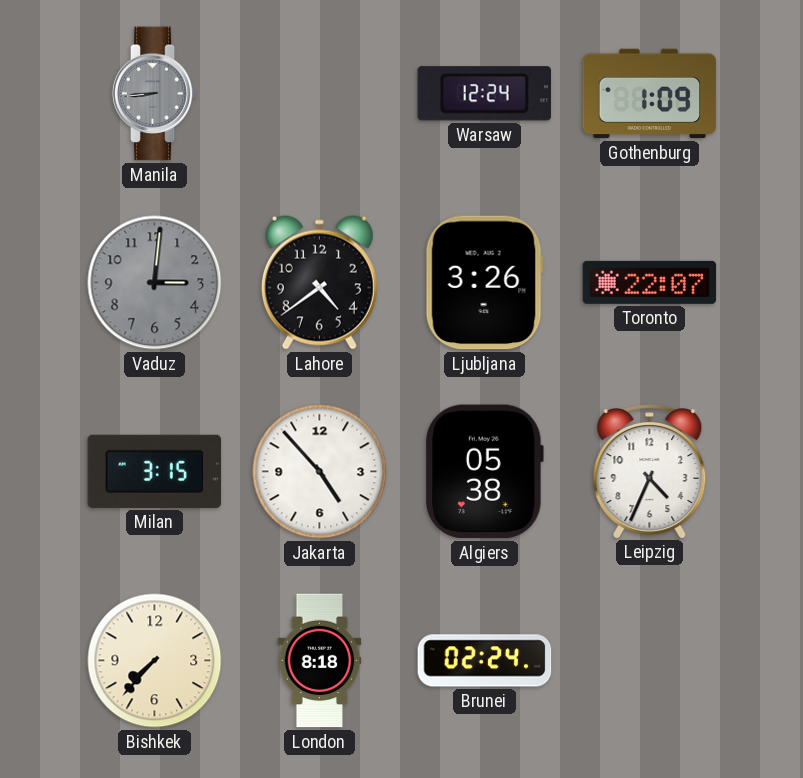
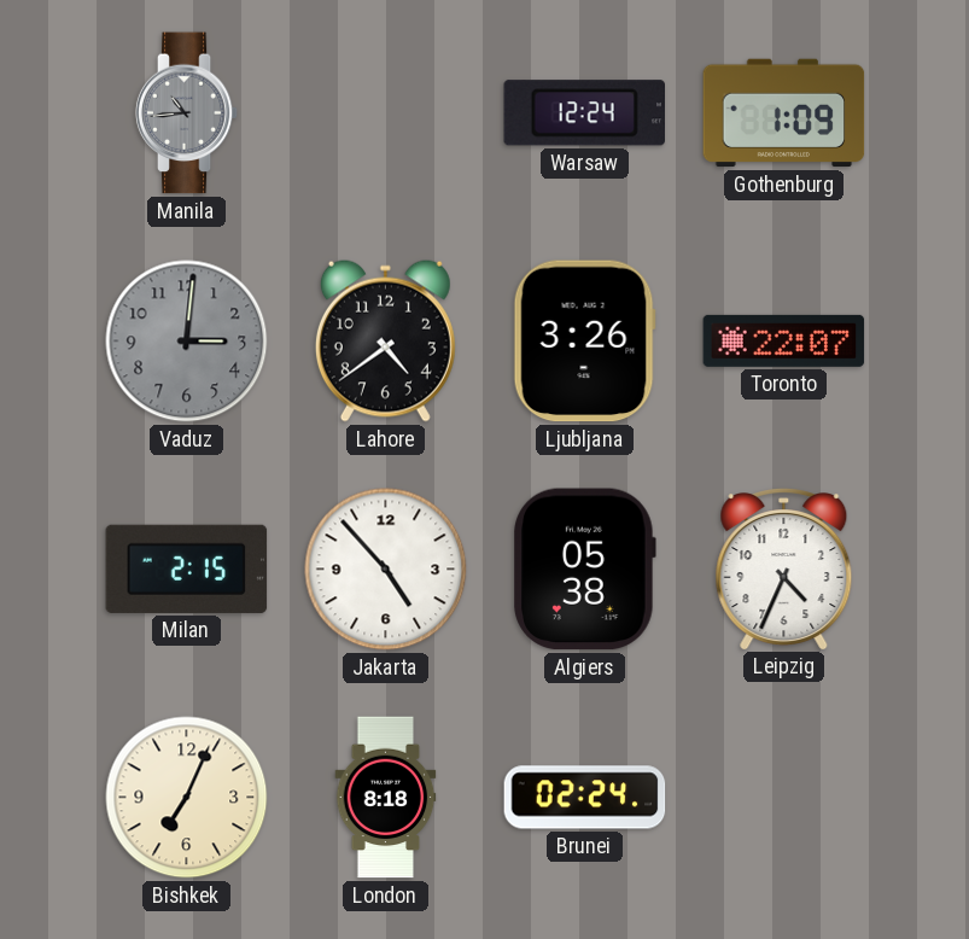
Manila: 8:44 -> 10:44 (187, 113)
Milan: 3:15 -> 2:15 (187, 568)
Bishkek: 7:37 -> 7:04 (187, 798)
